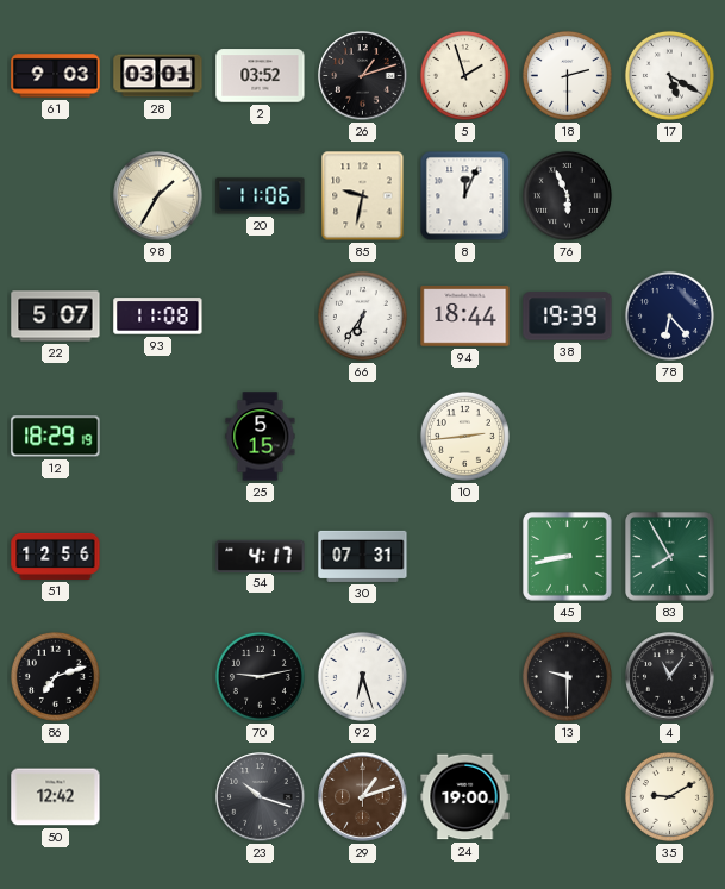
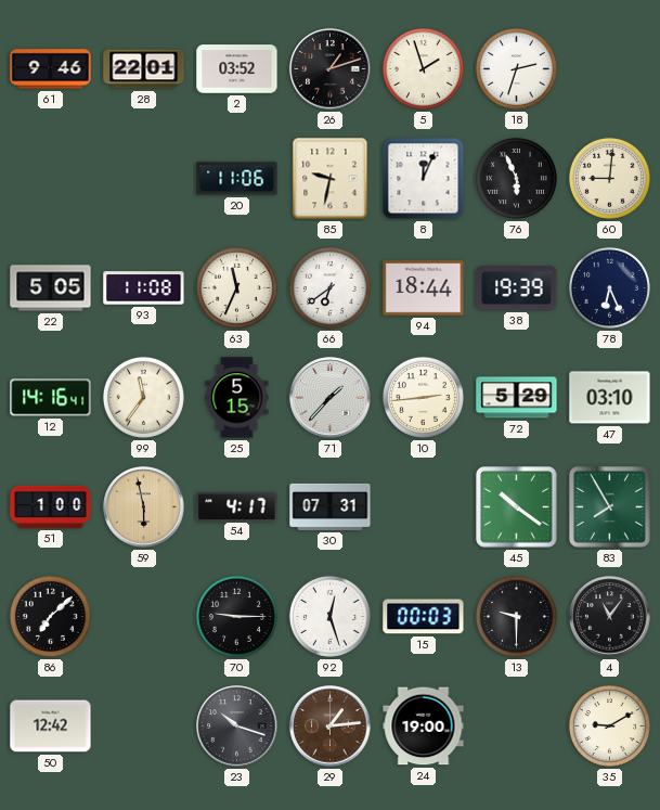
61: 9:03 -> 9:46 (51, 69)
28: 03:01 -> 22:01 (144, 69)
18: 2:30 -> 2:33 (516, 68)
17: 5:20 -> none (669, 75)
98: 1:35 -> none (158, 196)
60: none -> 9:01 (609, 178)
22: 5:07 -> 5:05 (51, 288)
63: none -> 11:34 (236, 287)
66: 6:36 -> 6:39 (329, 287)
78: 6:23 -> 6:26 (609, 287)
12: 18:29 -> 14:16 (51, 398)
99: none -> 11:36 (143, 397)
71: none -> 1:37 (331, 398)
72: none -> 5:29 (517, 398)
47: none -> 03:10 (610, 398)
51: 12:56 -> 1:00 (51, 506)
59: none -> 5:58 (144, 507)
45: 8:43 -> 10:21 (517, 507)
86: 7:12 -> 7:08 (50, 616)
70: 9:13 -> 9:15 (236, 616)
92: 6:27 -> 12:27 (329, 616)
15: none -> 00:03 (424, 617)
29: 1:12 -> 1:14 (331, 727)
